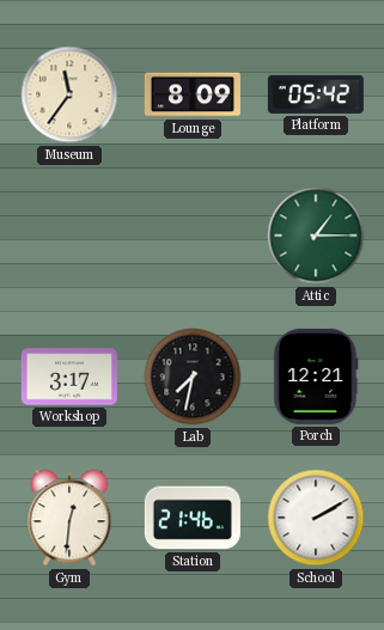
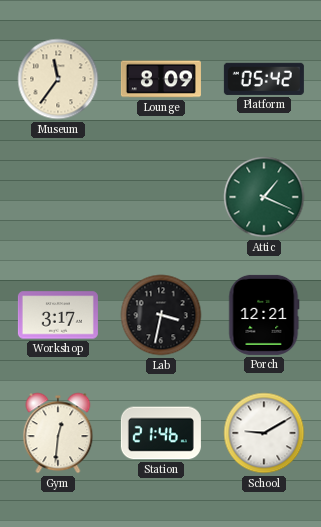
Attic: 1:15 -> 1:19 (264, 197)
Lab: 7:32 -> 3:32 (161, 315)
School: 2:10 -> 9:10 (264, 433)
